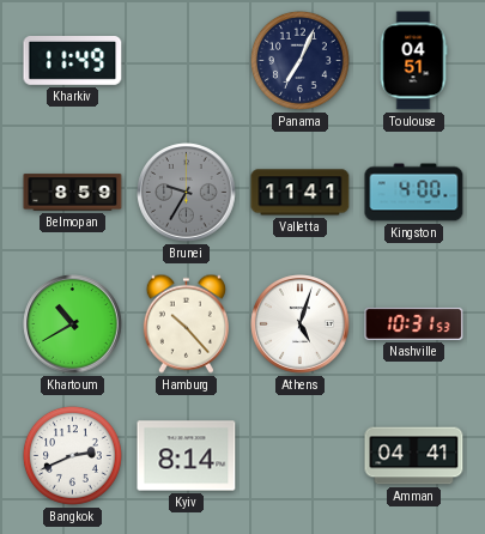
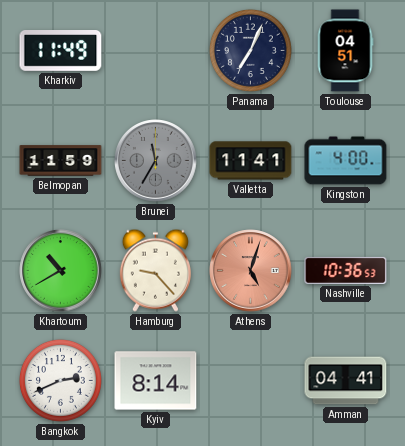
Belmopan: 8:59 -> 11:59 (61, 161)
Brunei: 9:35 -> 11:35 (156, 161)
Hamburg: 10:23 -> 9:23 (155, 270)
Athens dial: white -> salmon (251, 271)
Nashville: 10:31 -> 10:36 (346, 270)
